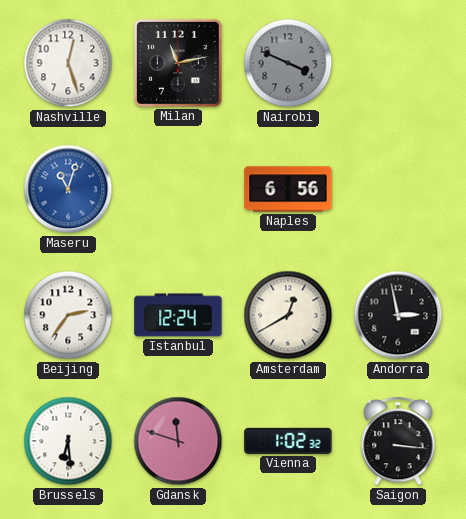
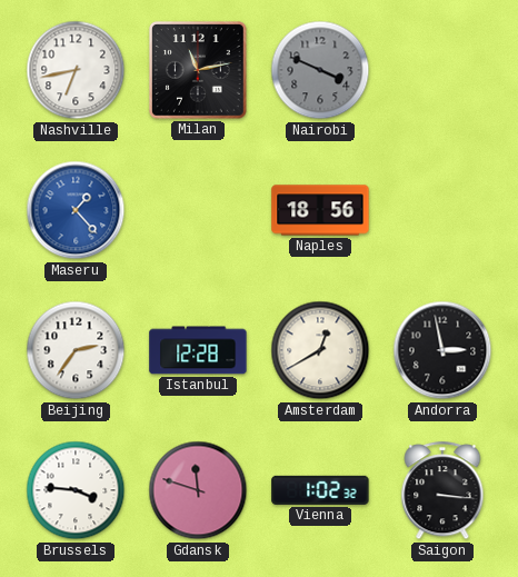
Nashville: 12:27 -> 6:43 (76, 70)
Maseru: 11:03 -> 1:23 (76, 210)
Naples: 6:56 -> 18:56 (320, 210)
Istanbul: 12:24 -> 12:28 (198, 350)
Brussels: 6:29 -> 3:46 (76, 490)
